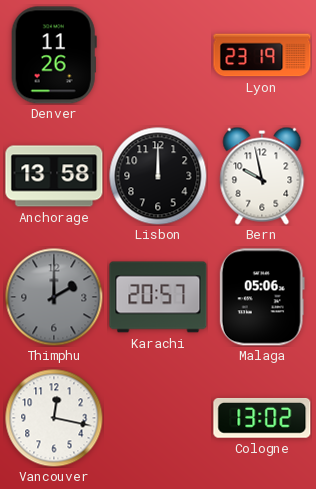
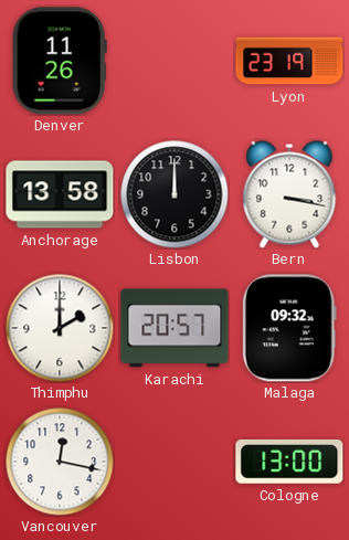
Bern: 9:58 -> 3:17 (289, 194)
Thimphu dial: grey -> white (60, 328)
Malaga: 05:06 -> 09:32 (289, 328)
Cologne: 13:02 -> 13:00 (289, 462)
